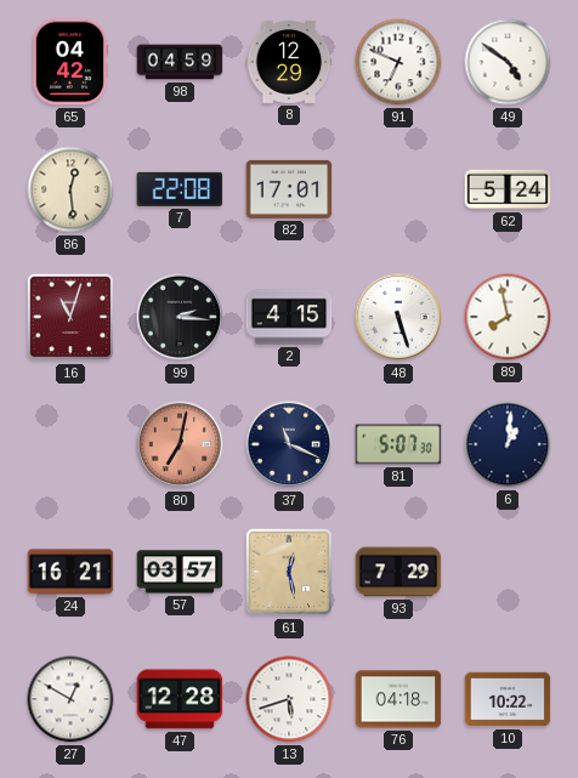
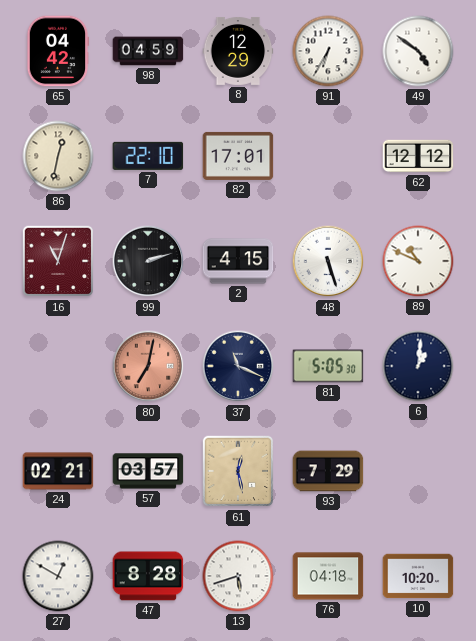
91: 6:49 -> 6:35 (328, 51)
86: 12:29 -> 12:32 (58, 156)
7: 22:08 -> 22:10 (148, 156)
62: 5:24 -> 12:12 (418, 156)
99: 2:16 -> 2:12 (148, 261)
89: 7:58 -> 10:49 (418, 261)
81: 5:07 -> 5:05 (328, 366)
24: 16:21 -> 02:21 (58, 471)
47: 12:28 -> 8:28 (148, 576)
10: 10:22 -> 10:20 (418, 576)
